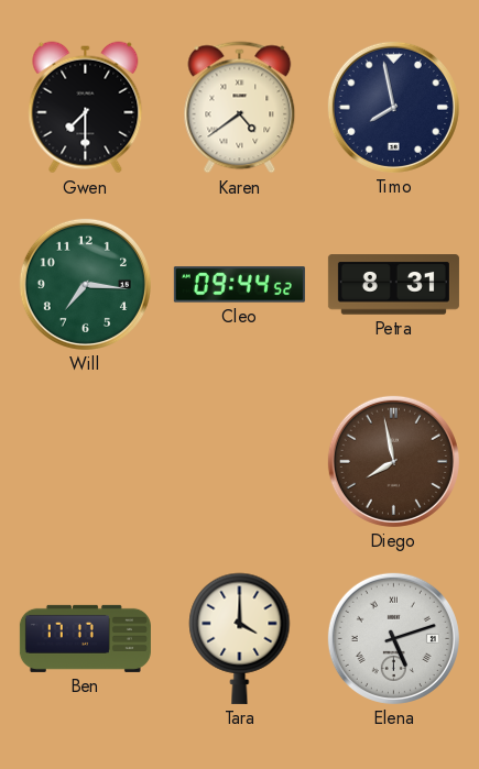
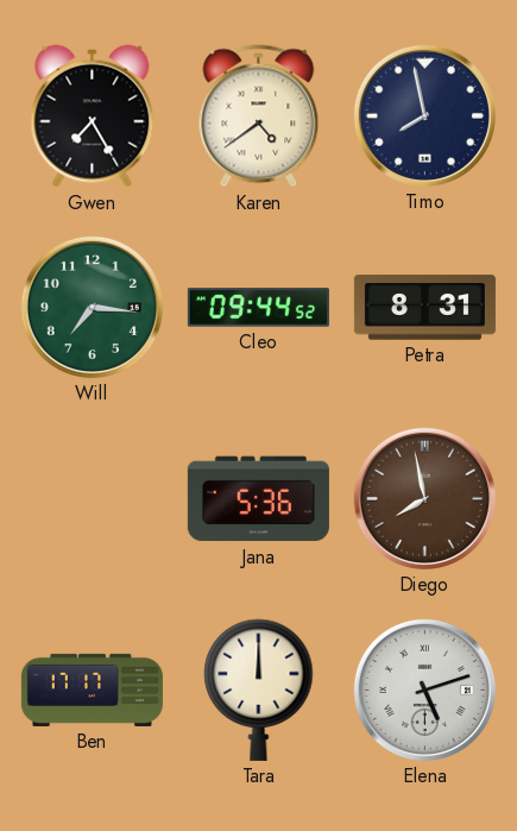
Gwen: 7:30 -> 7:25 (93, 117)
Jana: none -> 5:36 (258, 499)
Tara: 4:00 -> 12:00 (259, 690)
